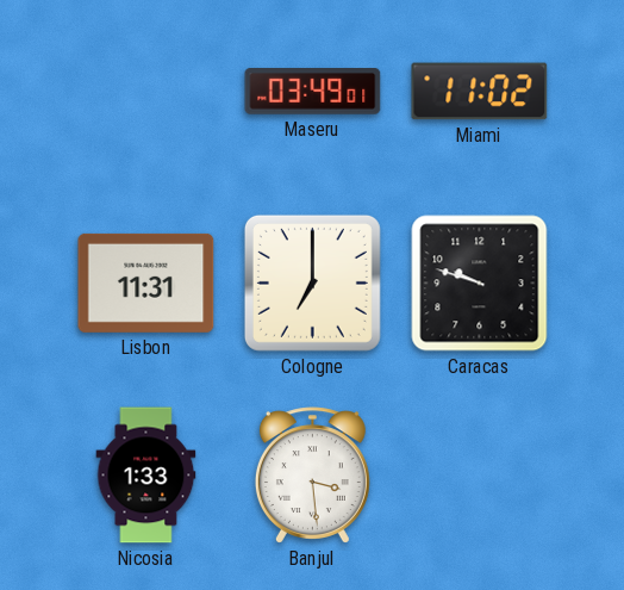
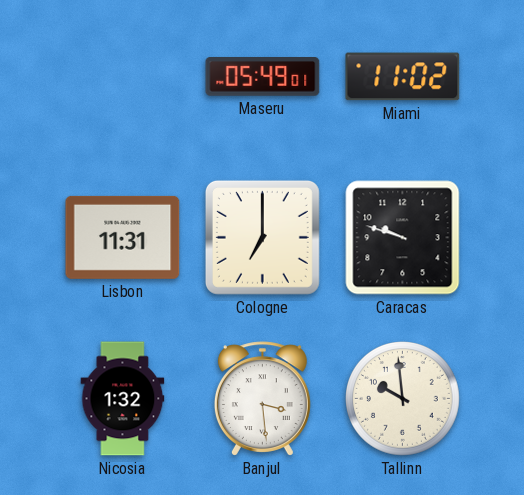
Maseru: 03:49 -> 05:49 (263, 77)
Nicosia: 1:33 -> 1:32 (123, 399)
Tallinn: none -> 9:59 (403, 399)
